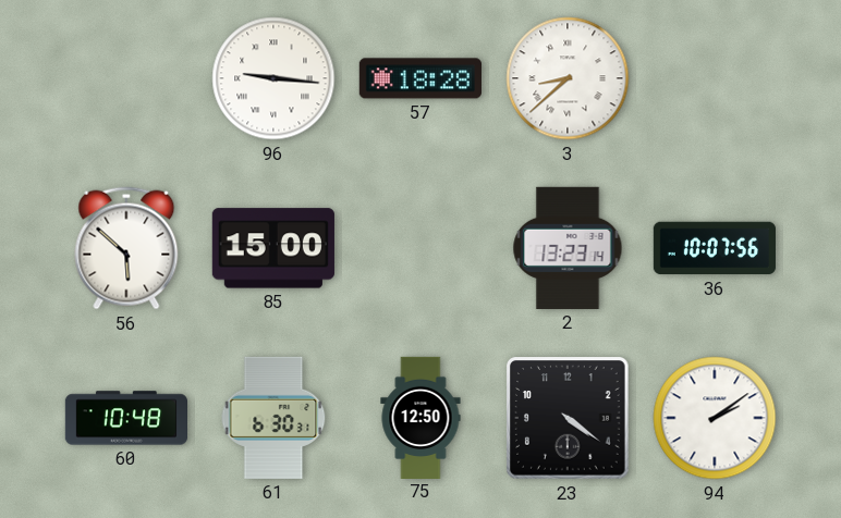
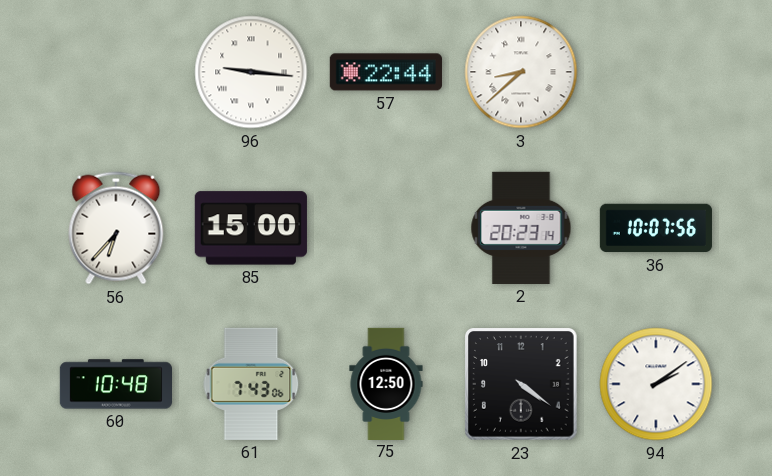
57: 18:28 -> 22:44 (386, 72)
56: 5:52 -> 6:37 (116, 228)
2: 13:23 -> 20:23 (521, 228)
61: 6:30 -> 7:43 (251, 384)
